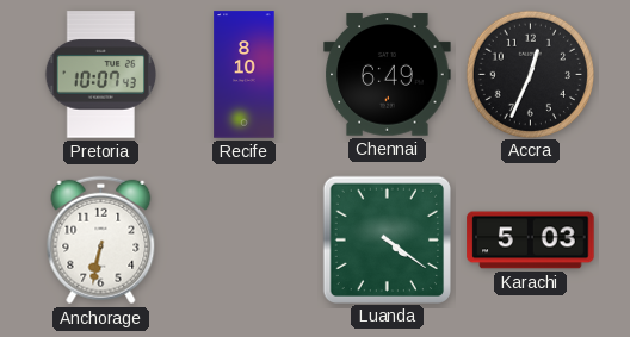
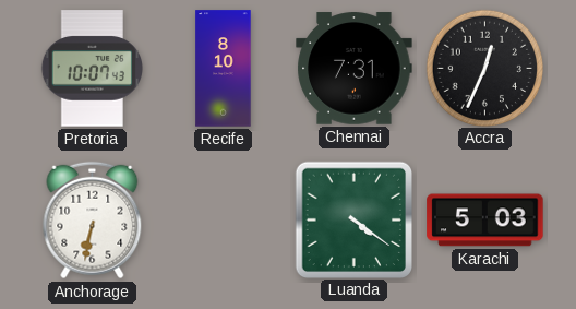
Chennai: 6:49 -> 7:31 (355, 69)
